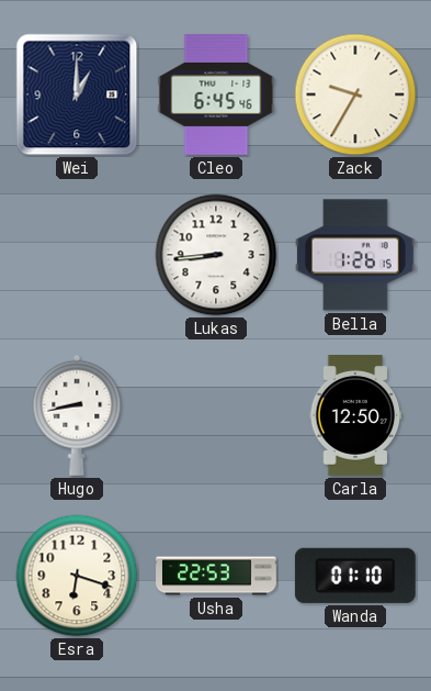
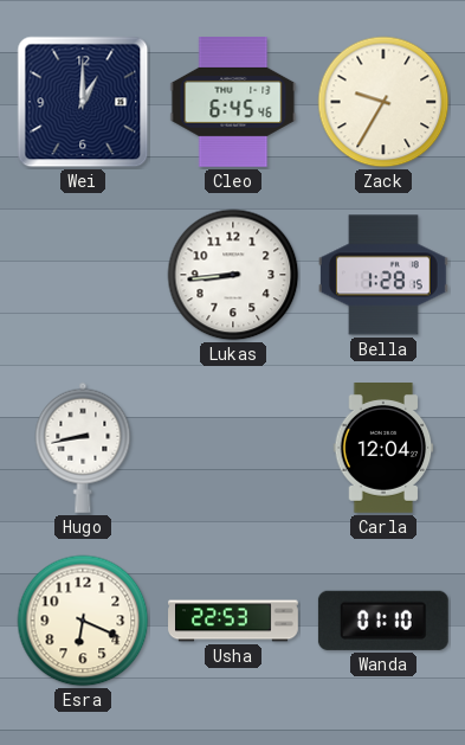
Bella: 1:26 -> 1:28 (383, 275)
Carla: 12:50 -> 12:04 (383, 449)
Esra: 6:18 -> 6:19 (83, 621)
